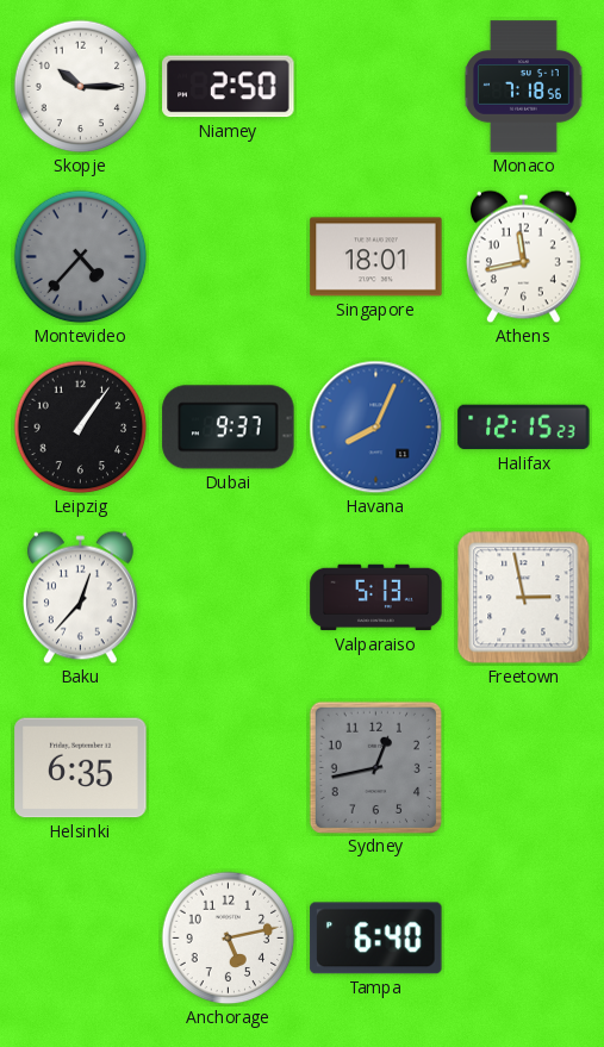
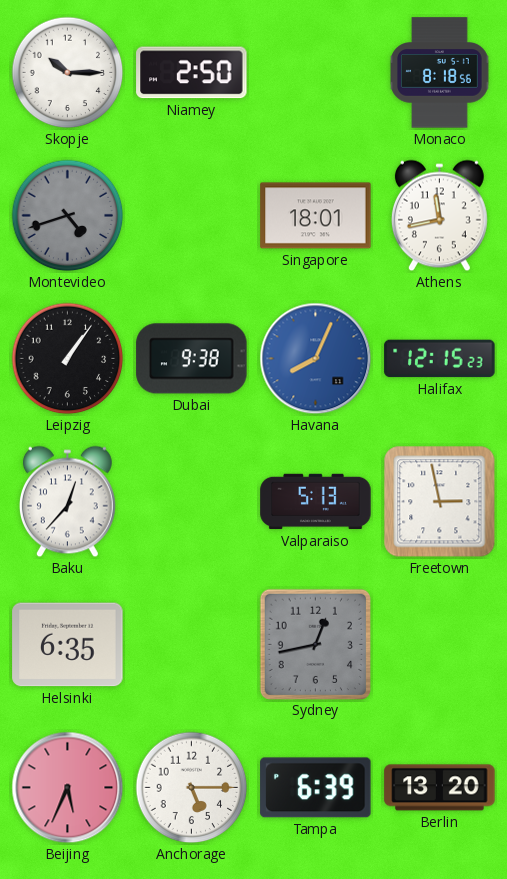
Monaco: 7:18 -> 8:18 (440, 73)
Montevideo: 4:37 -> 4:42 (68, 216)
Dubai: 9:37 -> 9:38 (192, 359)
Beijing: none -> 5:34 (68, 788)
Anchorage: 5:13 -> 5:15 (192, 788)
Tampa: 6:40 -> 6:39 (316, 788)
Berlin: none -> 13:20 (440, 788)
